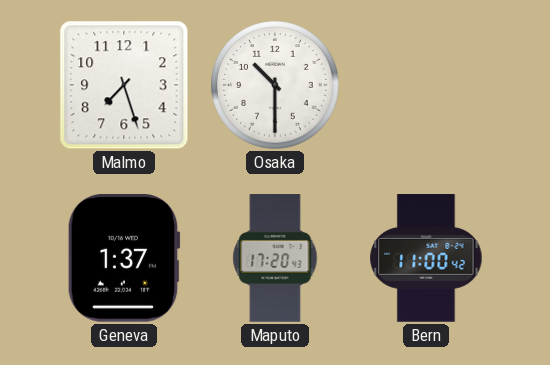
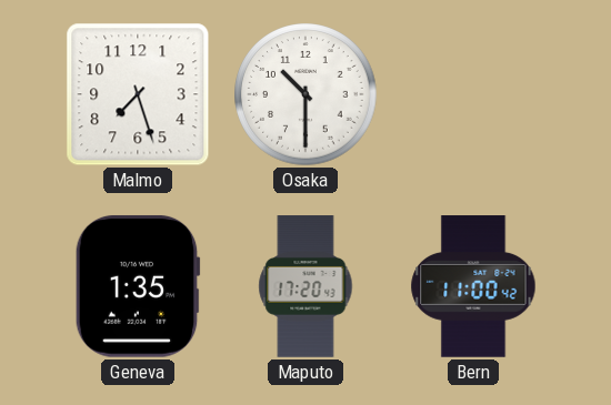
Geneva: 1:37 -> 1:35 (138, 286)
